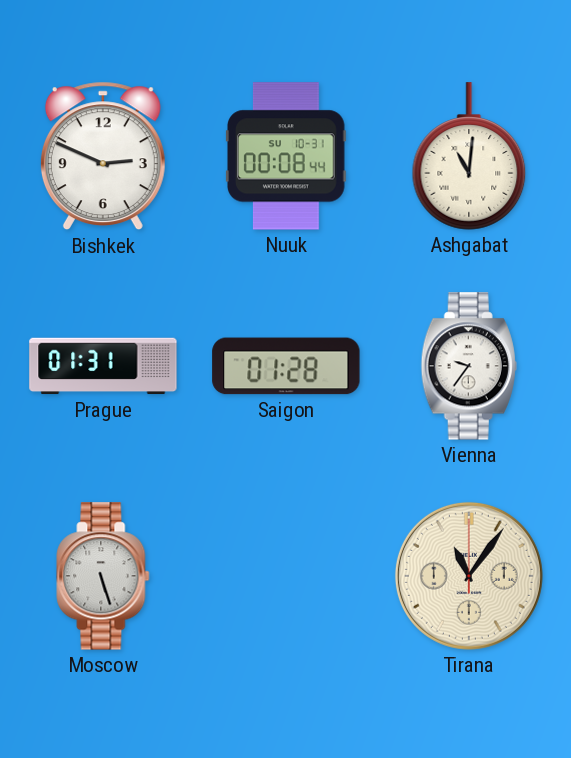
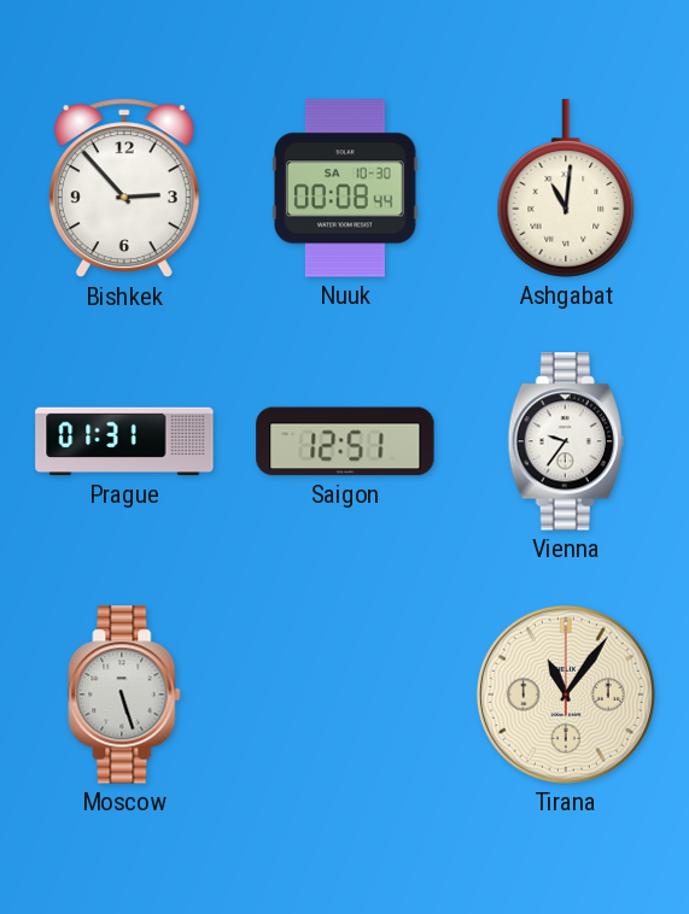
Bishkek: 2:49 -> 2:53 (124, 188)
Nuuk date: SU 10-31 -> SA 10-30 (346, 188)
Saigon: 01:28 -> 12:51 (345, 441)
